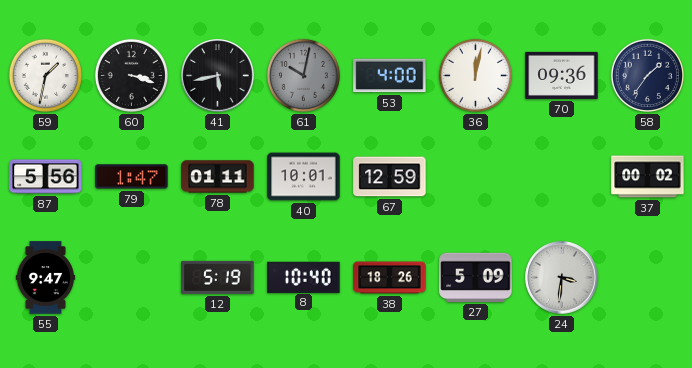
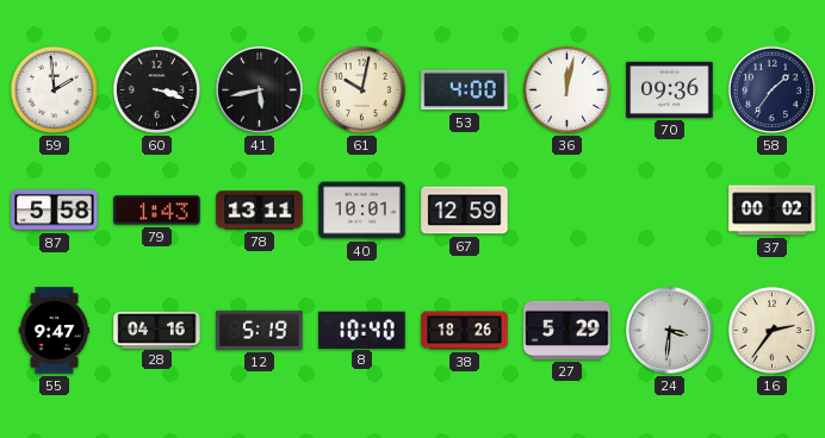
59: 1:32 -> 1:59 (54, 89)
61 dial: grey -> cream (361, 89)
87: 5:56 -> 5:58 (55, 211)
79: 1:47 -> 1:43 (157, 211)
78: 01:11 -> 13:11 (260, 211)
28: none -> 04:16 (157, 330)
27: 5:09 -> 5:29 (567, 330)
16: none -> 2:36 (771, 330)
